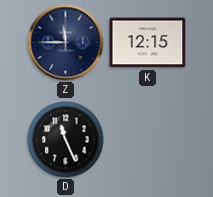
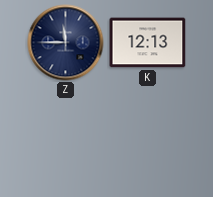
K: 12:15 -> 12:13 (148, 43)
D: 11:26 -> none (66, 140)
